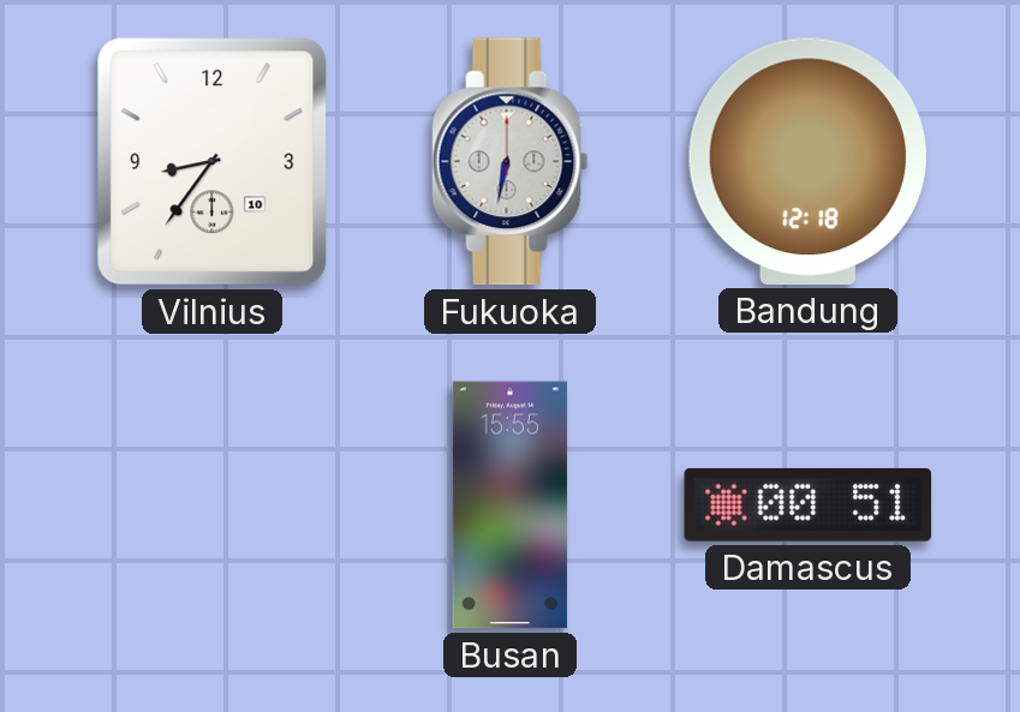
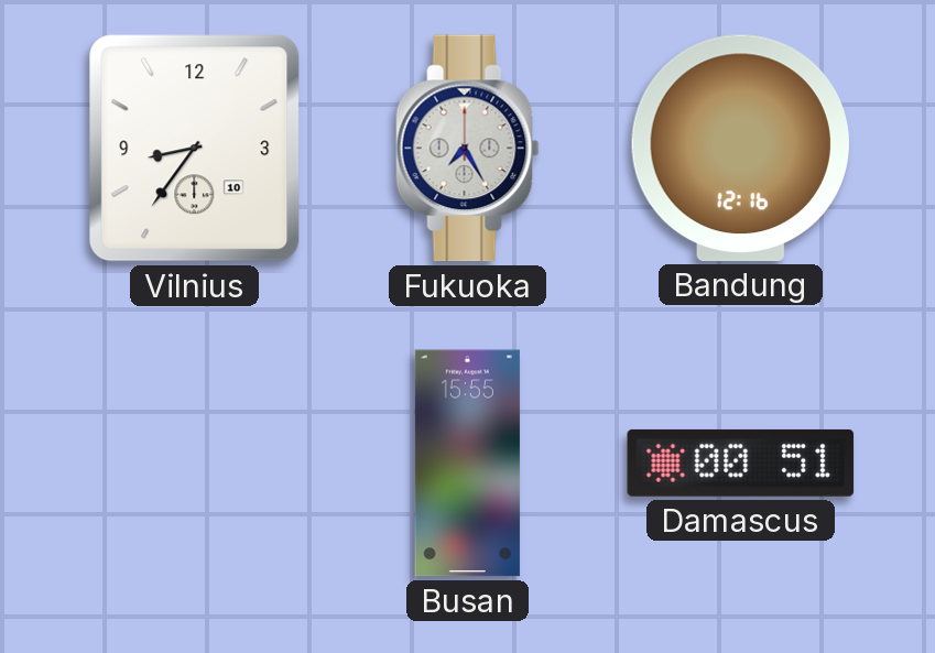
Fukuoka: 6:32 -> 7:25 (468, 149)
Bandung: 12:18 -> 12:16 (740, 148)
